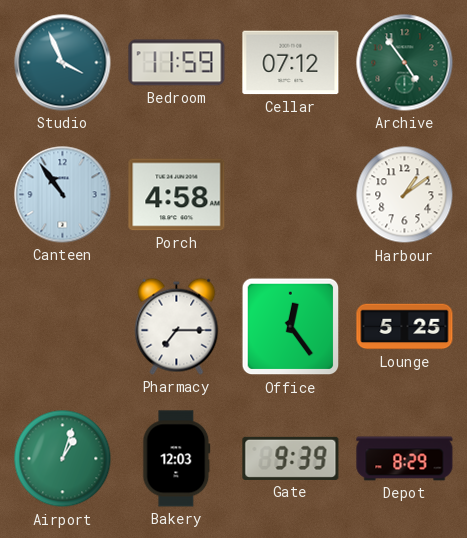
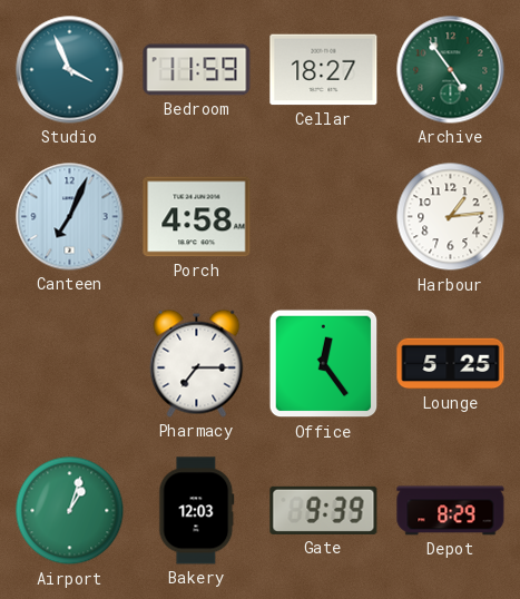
Cellar: 07:12 -> 18:27 (324, 70)
Canteen: 10:54 -> 7:04 (70, 217)
Harbour: 1:09 -> 1:14 (451, 217)
